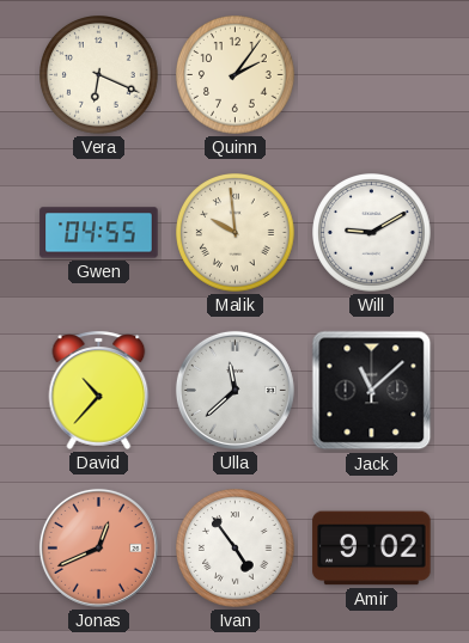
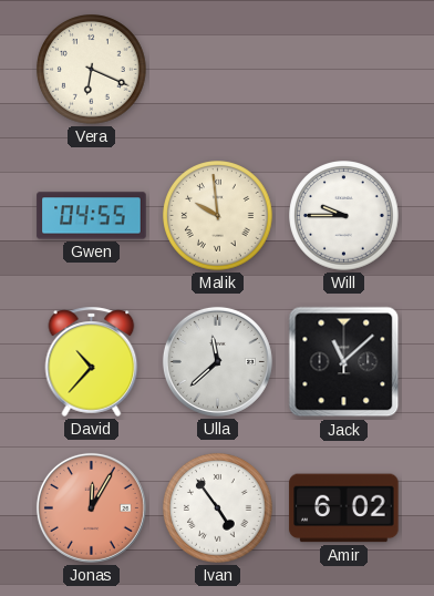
Quinn: 2:06 -> none (236, 75)
Will: 9:10 -> 9:45 (344, 216)
Jonas: 12:41 -> 12:05 (91, 507)
Amir: 9:02 -> 6:02 (344, 508)
